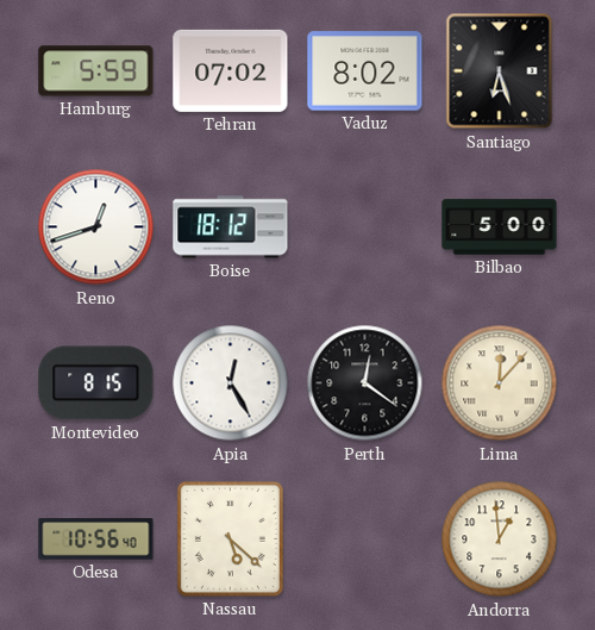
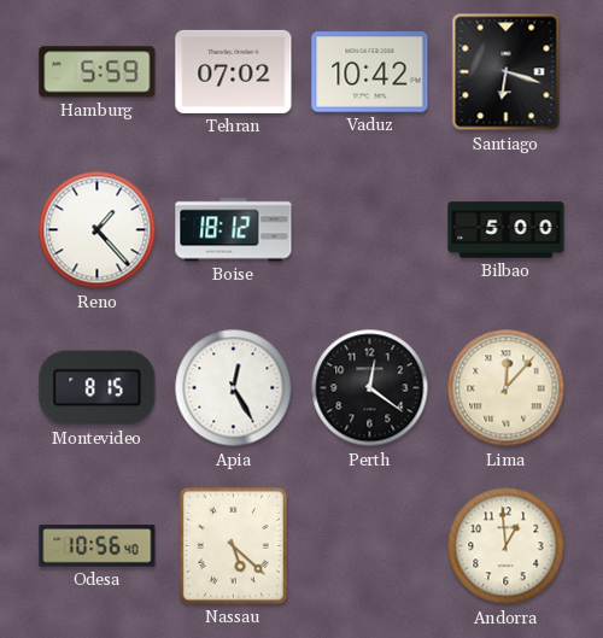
Vaduz: 8:02 -> 10:42 (370, 72)
Santiago: 6:27 -> 6:18 (507, 72)
Reno: 12:42 -> 1:23 (98, 230)
